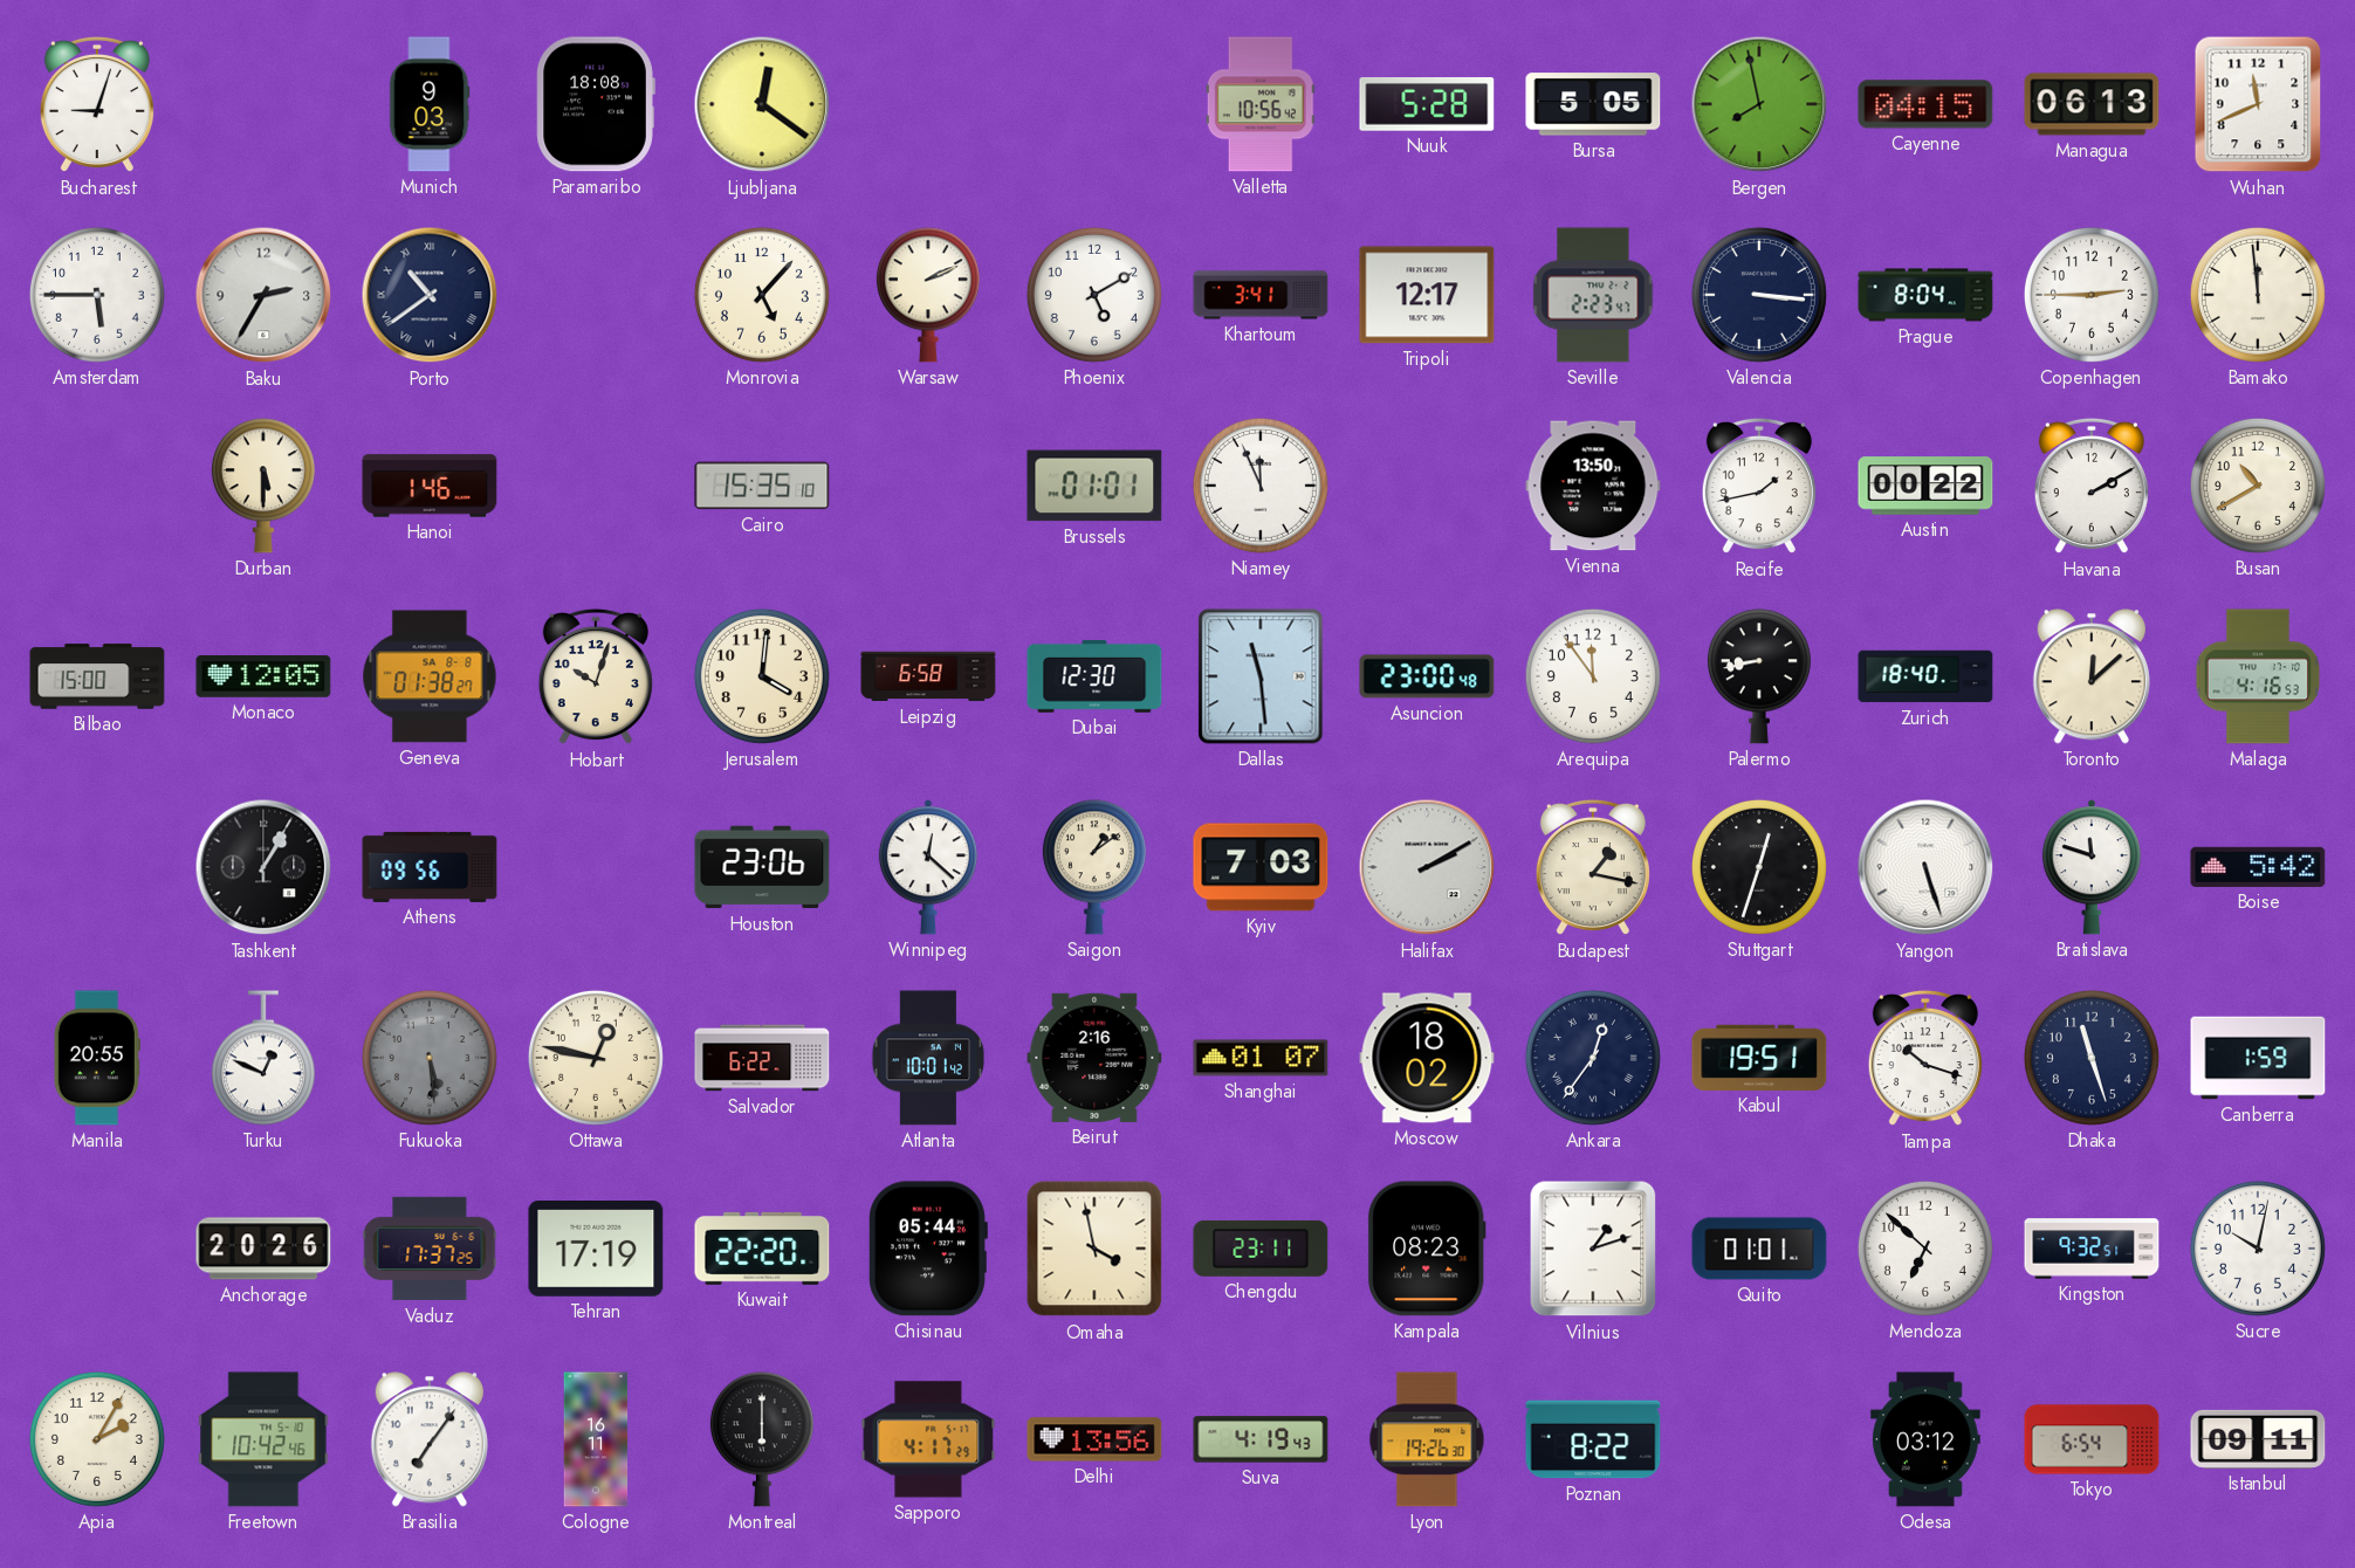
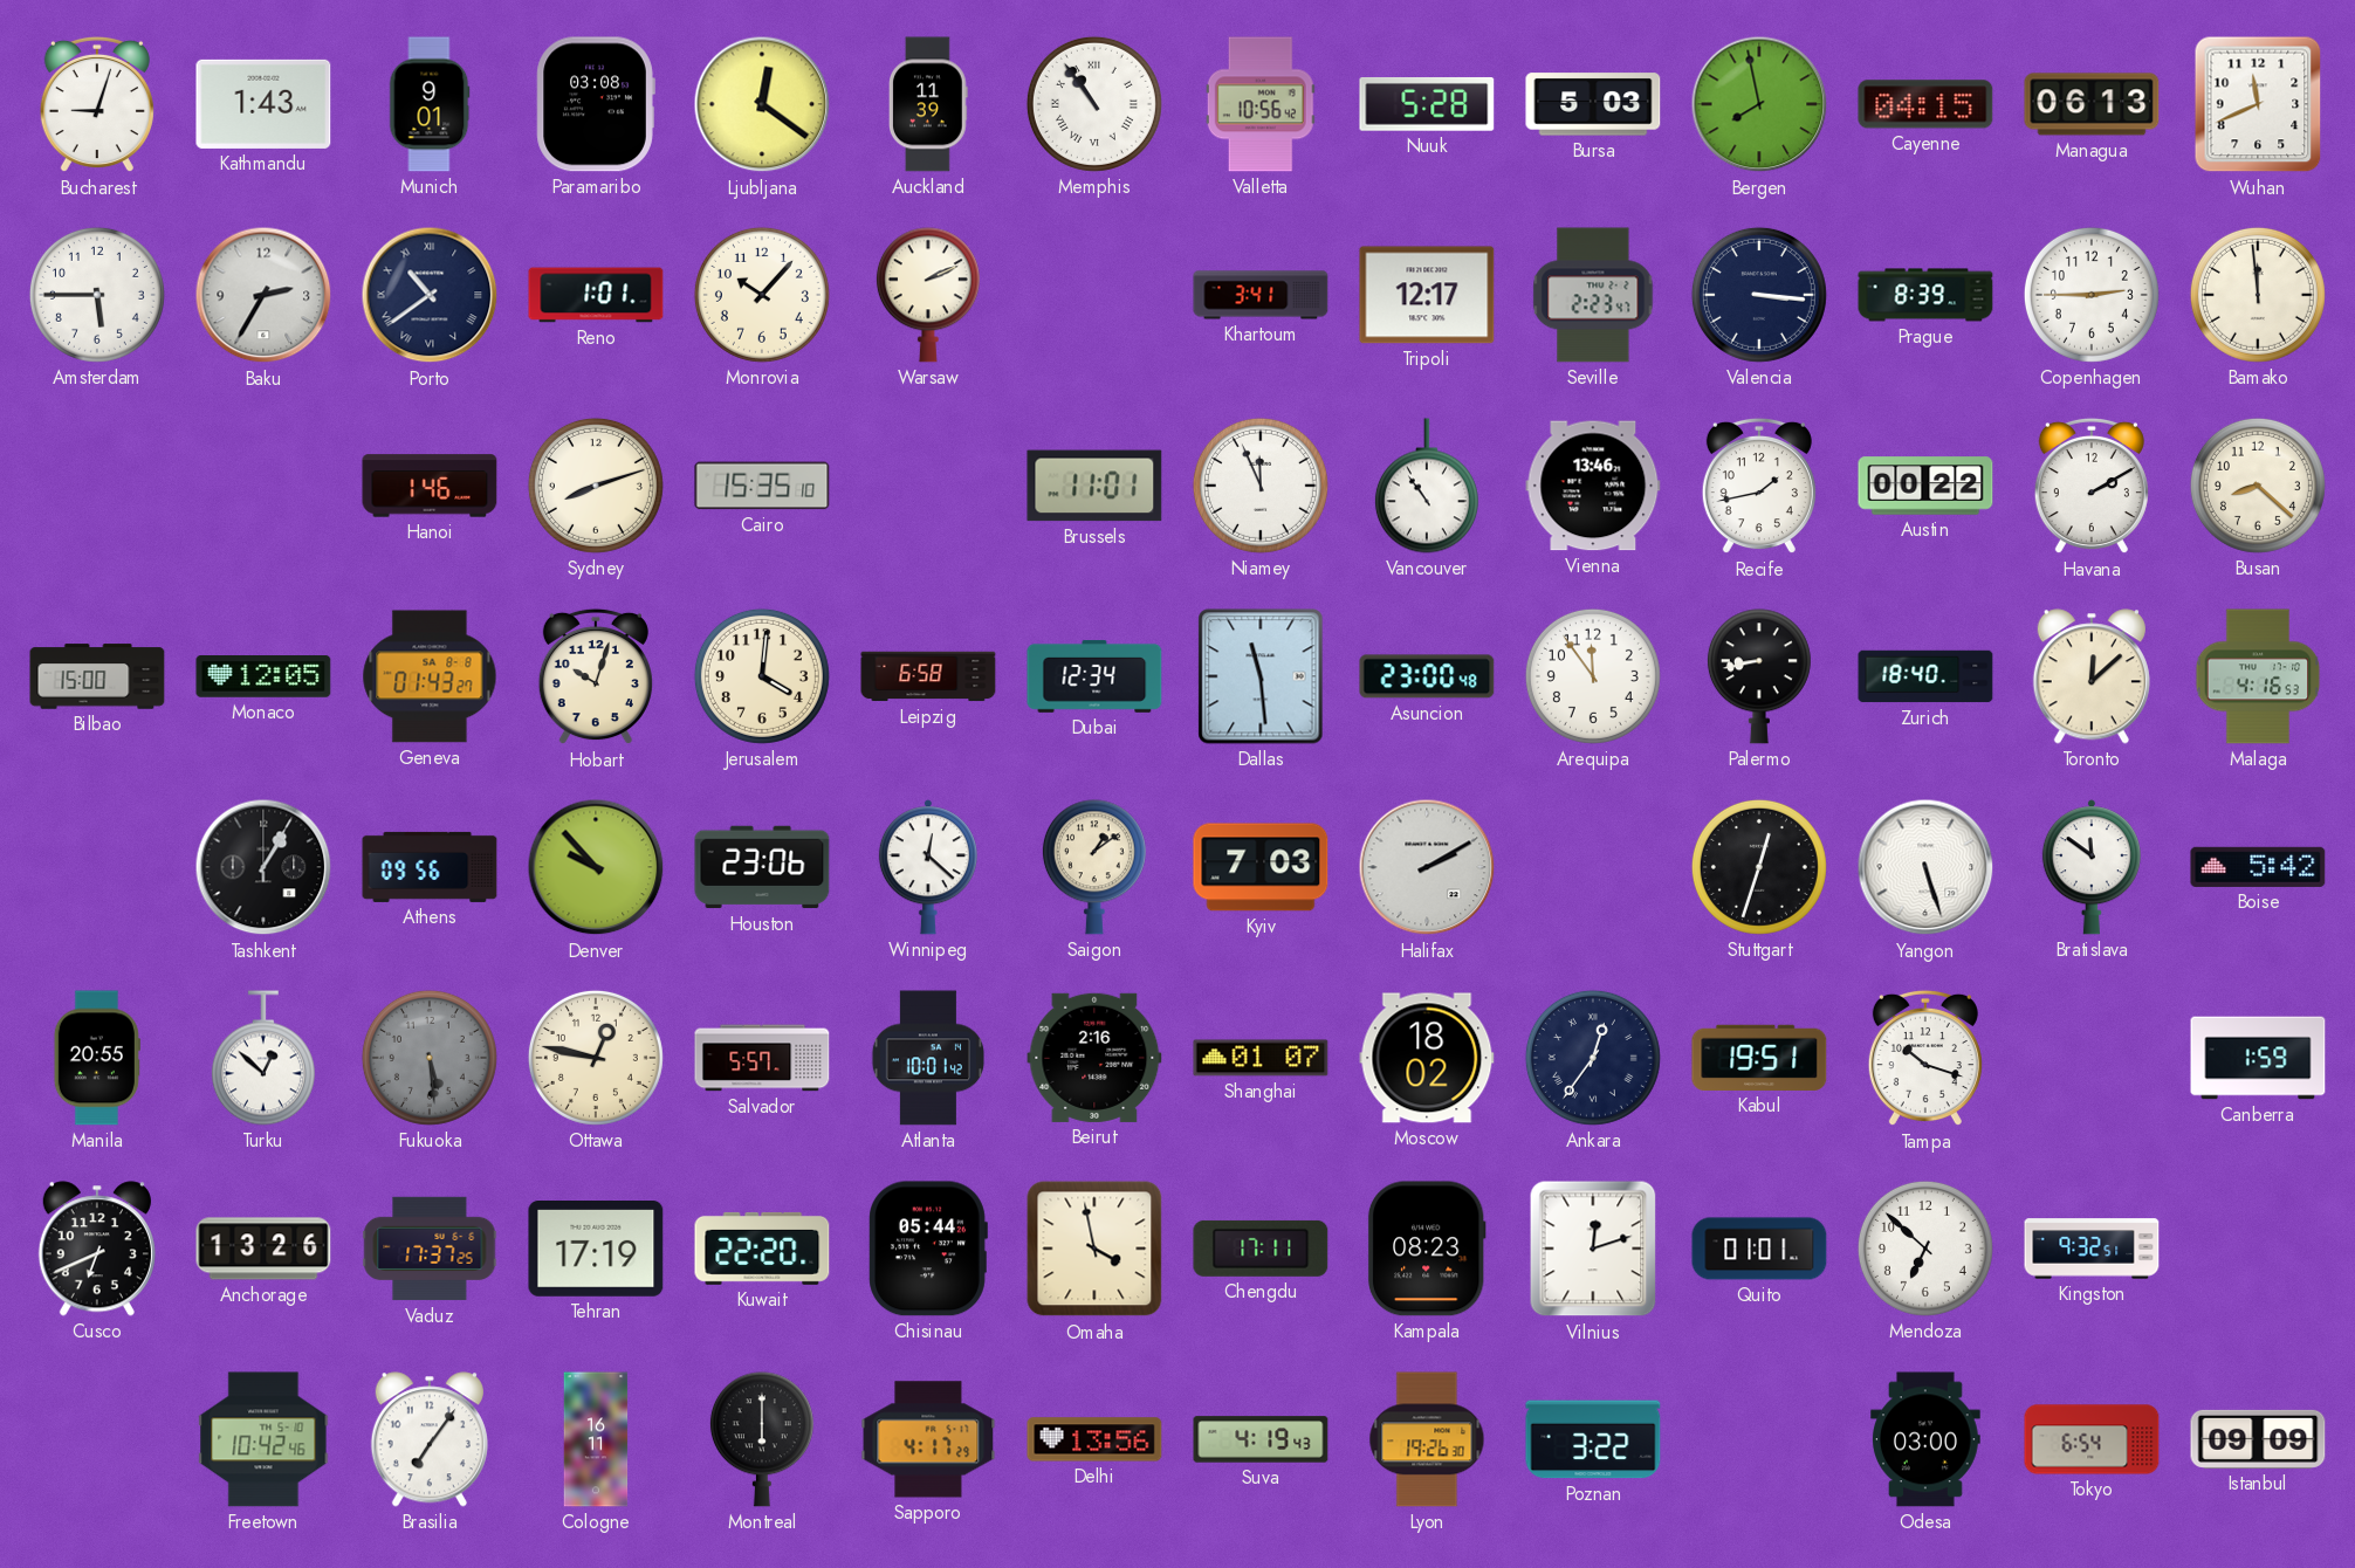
Kathmandu: none -> 1:43 (263, 104)
Munich: 9:03 -> 9:01 (430, 104)
Paramaribo: 18:08 -> 03:08 (596, 104)
Auckland: none -> 11:39 (929, 104)
Memphis: none -> 10:54 (1094, 104)
Bursa: 5:05 -> 5:03 (1593, 104)
Reno: none -> 1:01 (596, 295)
Monrovia: 5:07 -> 10:07 (762, 295)
Phoenix: 5:10 -> none (1094, 295)
Prague: 8:04 -> 8:39 (1925, 295)
Durban: 5:30 -> none (263, 486)
Sydney: none -> 8:12 (596, 486)
Brussels: 01:01 -> 11:01 (1094, 486)
Vancouver: none -> 10:54 (1427, 486)
Vienna: 13:50 -> 13:46 (1593, 486)
Busan: 10:40 -> 8:22 (2258, 486)
Geneva: 01:38 -> 01:43 (430, 676)
Dubai: 12:30 -> 12:34 (1094, 676)
Denver: none -> 9:53 (596, 867)
Budapest: 1:17 -> none (1593, 867)
Bratislava: 11:48 -> 11:51 (2092, 867)
Turku: 12:49 -> 12:52 (263, 1058)
Salvador: 6:22 -> 5:57 (762, 1058)
Dhaka: 11:27 -> none (2092, 1058)
Cusco: none -> 6:41 (97, 1249)
Anchorage: 20:26 -> 13:26 (263, 1249)
Chengdu: 23:11 -> 17:11 (1261, 1249)
Vilnius: 1:12 -> 12:12 (1593, 1249)
Sucre: 10:02 -> none (2258, 1249)
Apia: 2:05 -> none (97, 1439)
Poznan: 8:22 -> 3:22 (1593, 1439)
Odesa: 03:12 -> 03:00 (1927, 1439)
Istanbul: 09:11 -> 09:09 (2258, 1439)
